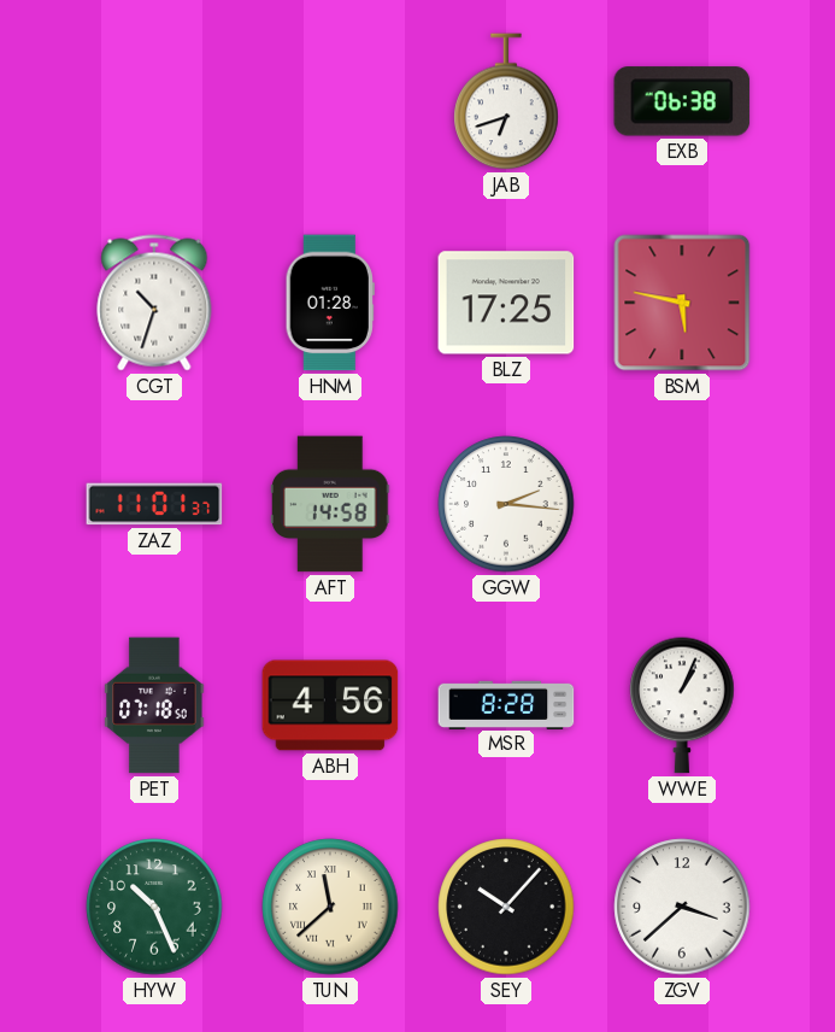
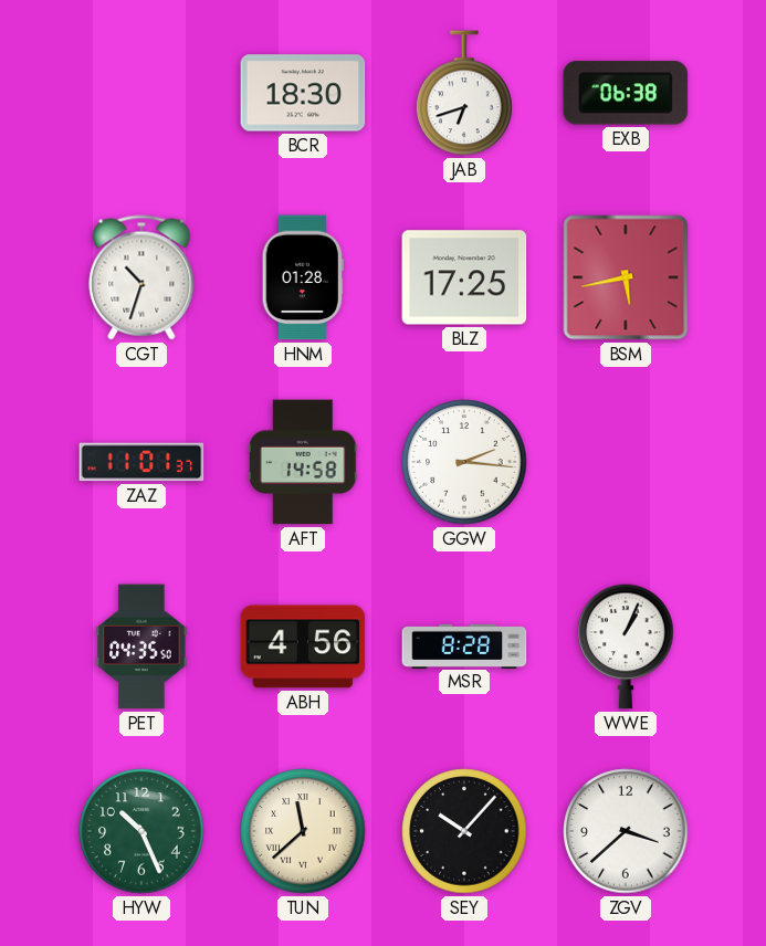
BCR: none -> 18:30 (303, 93)
BSM: 5:47 -> 5:43 (626, 277)
PET: 07:18 -> 04:35 (141, 647)
